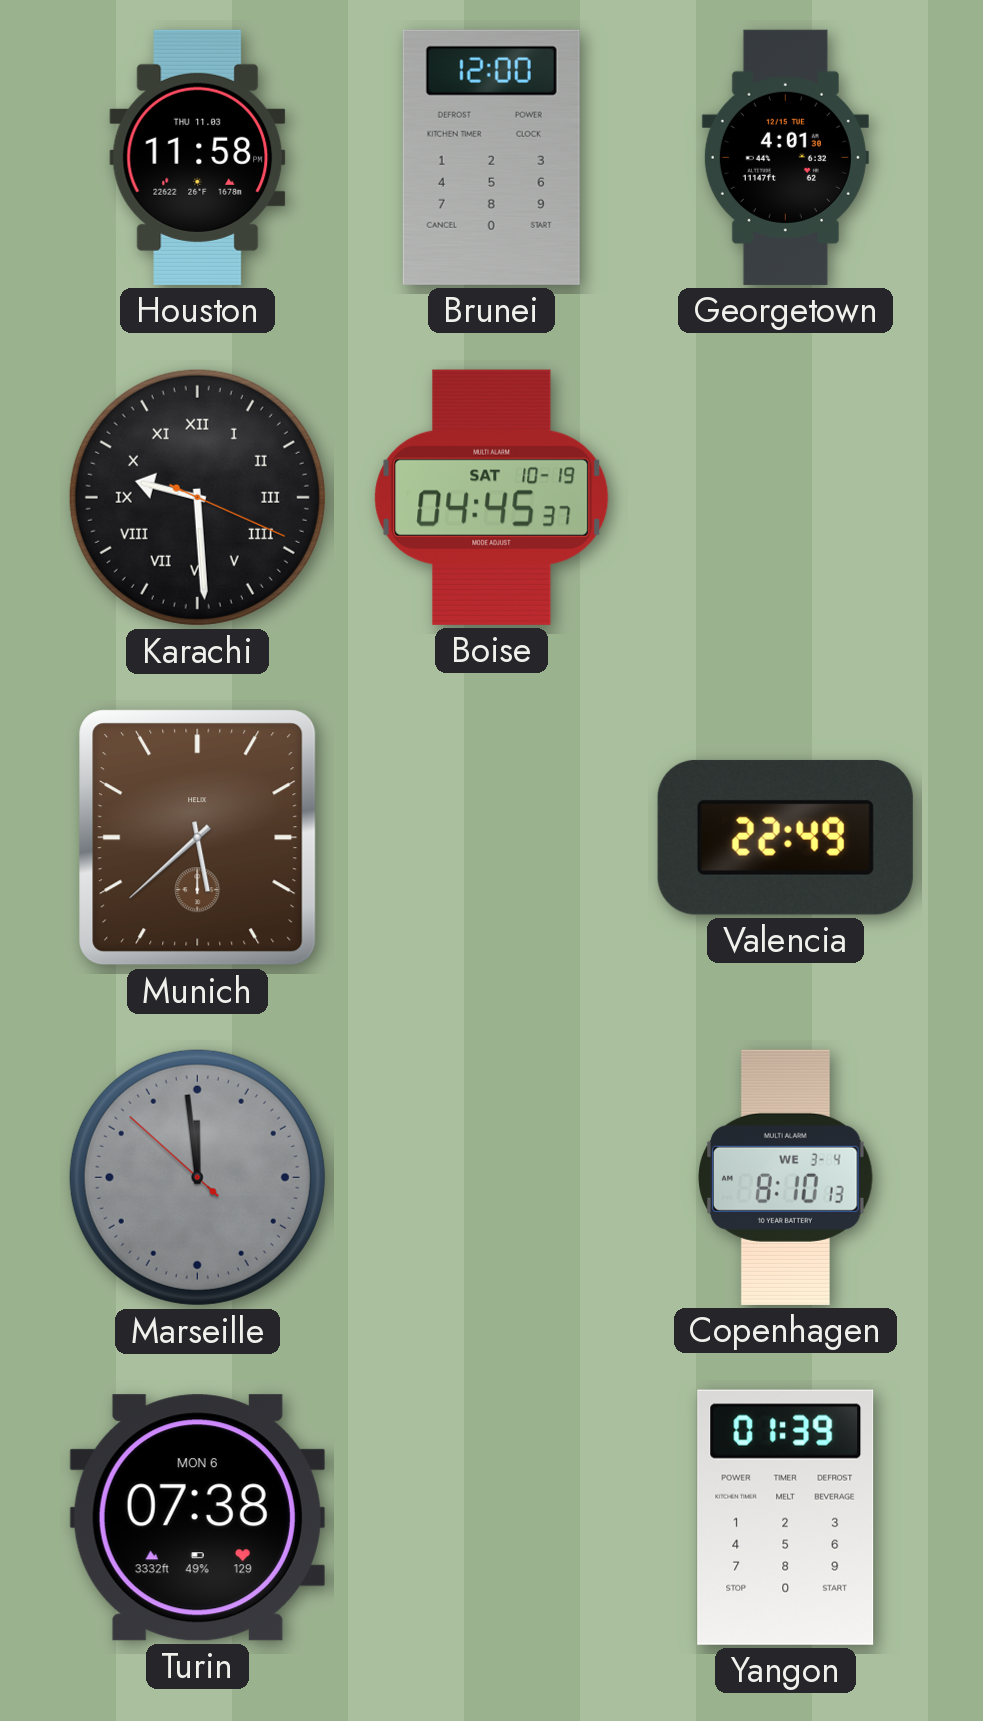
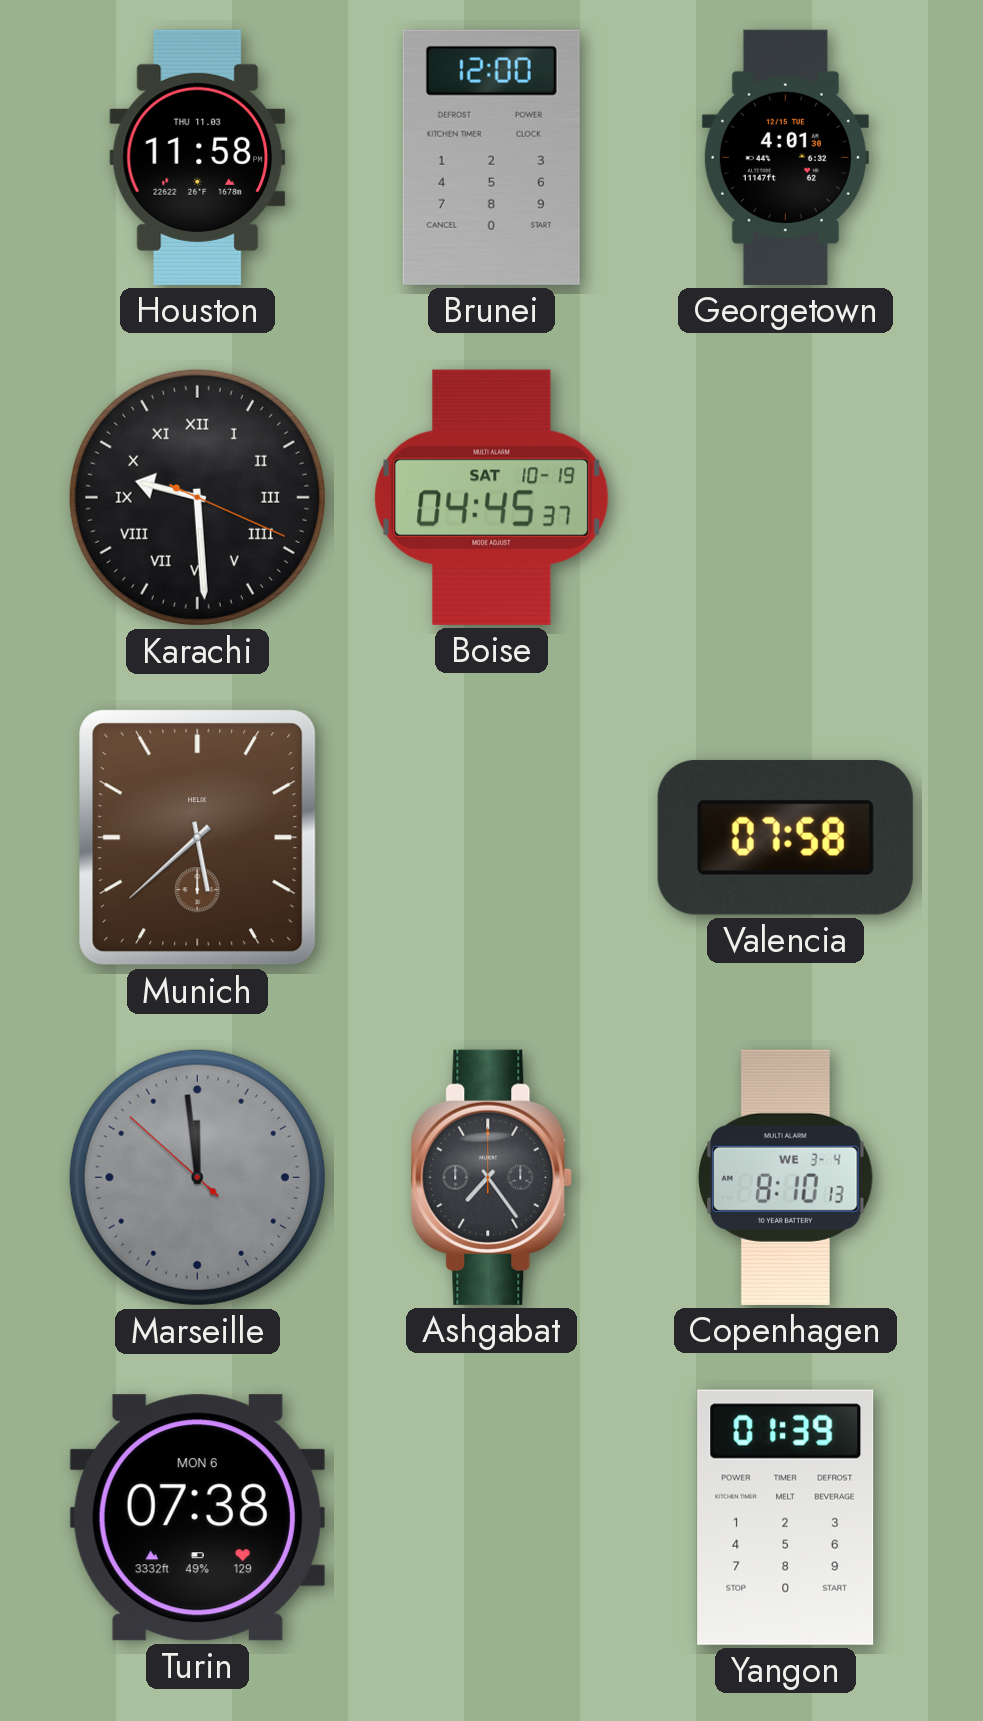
Valencia: 22:49 -> 07:58 (785, 837)
Ashgabat: none -> 7:24 (492, 1177)
